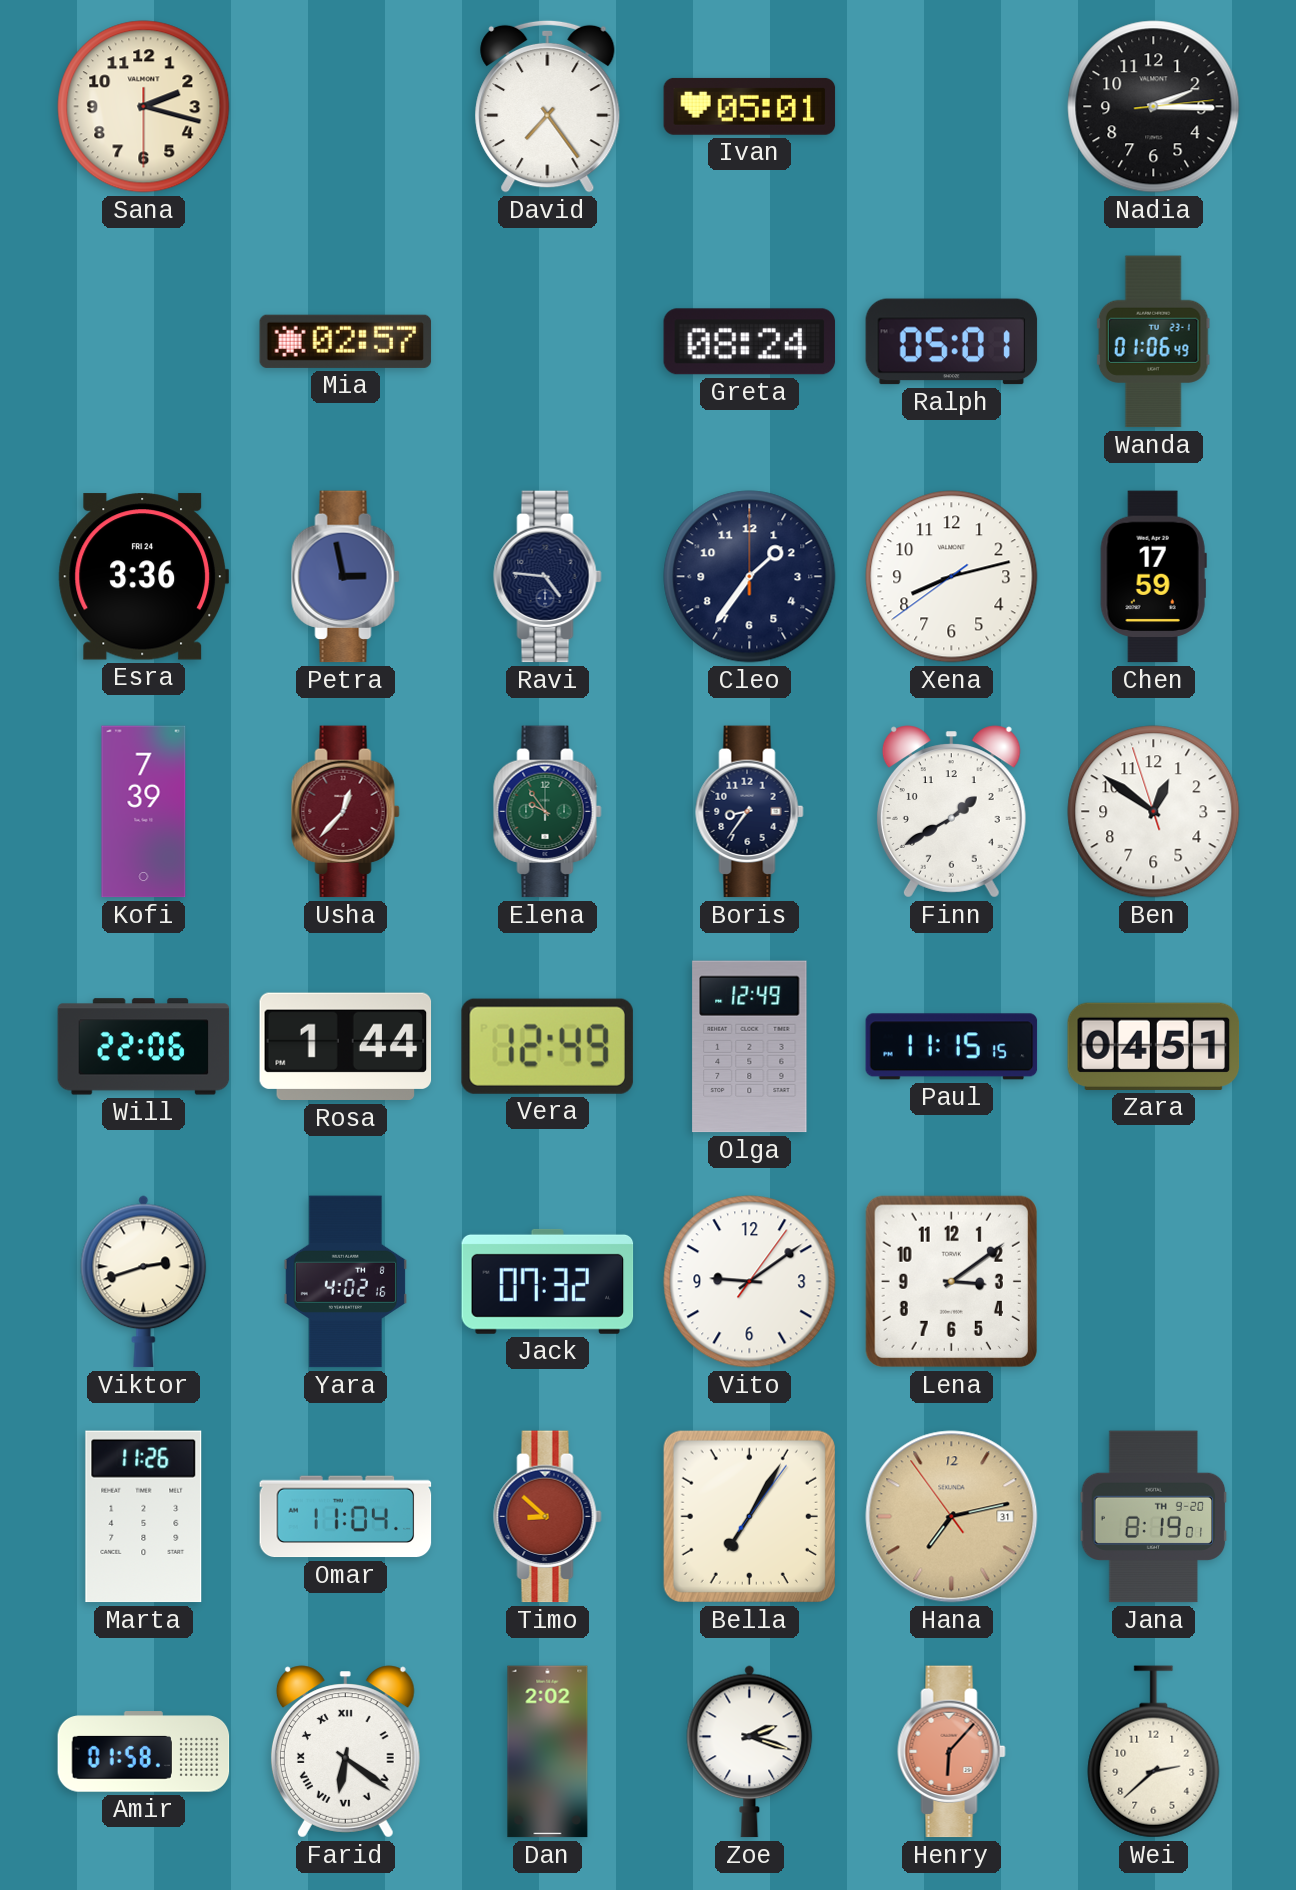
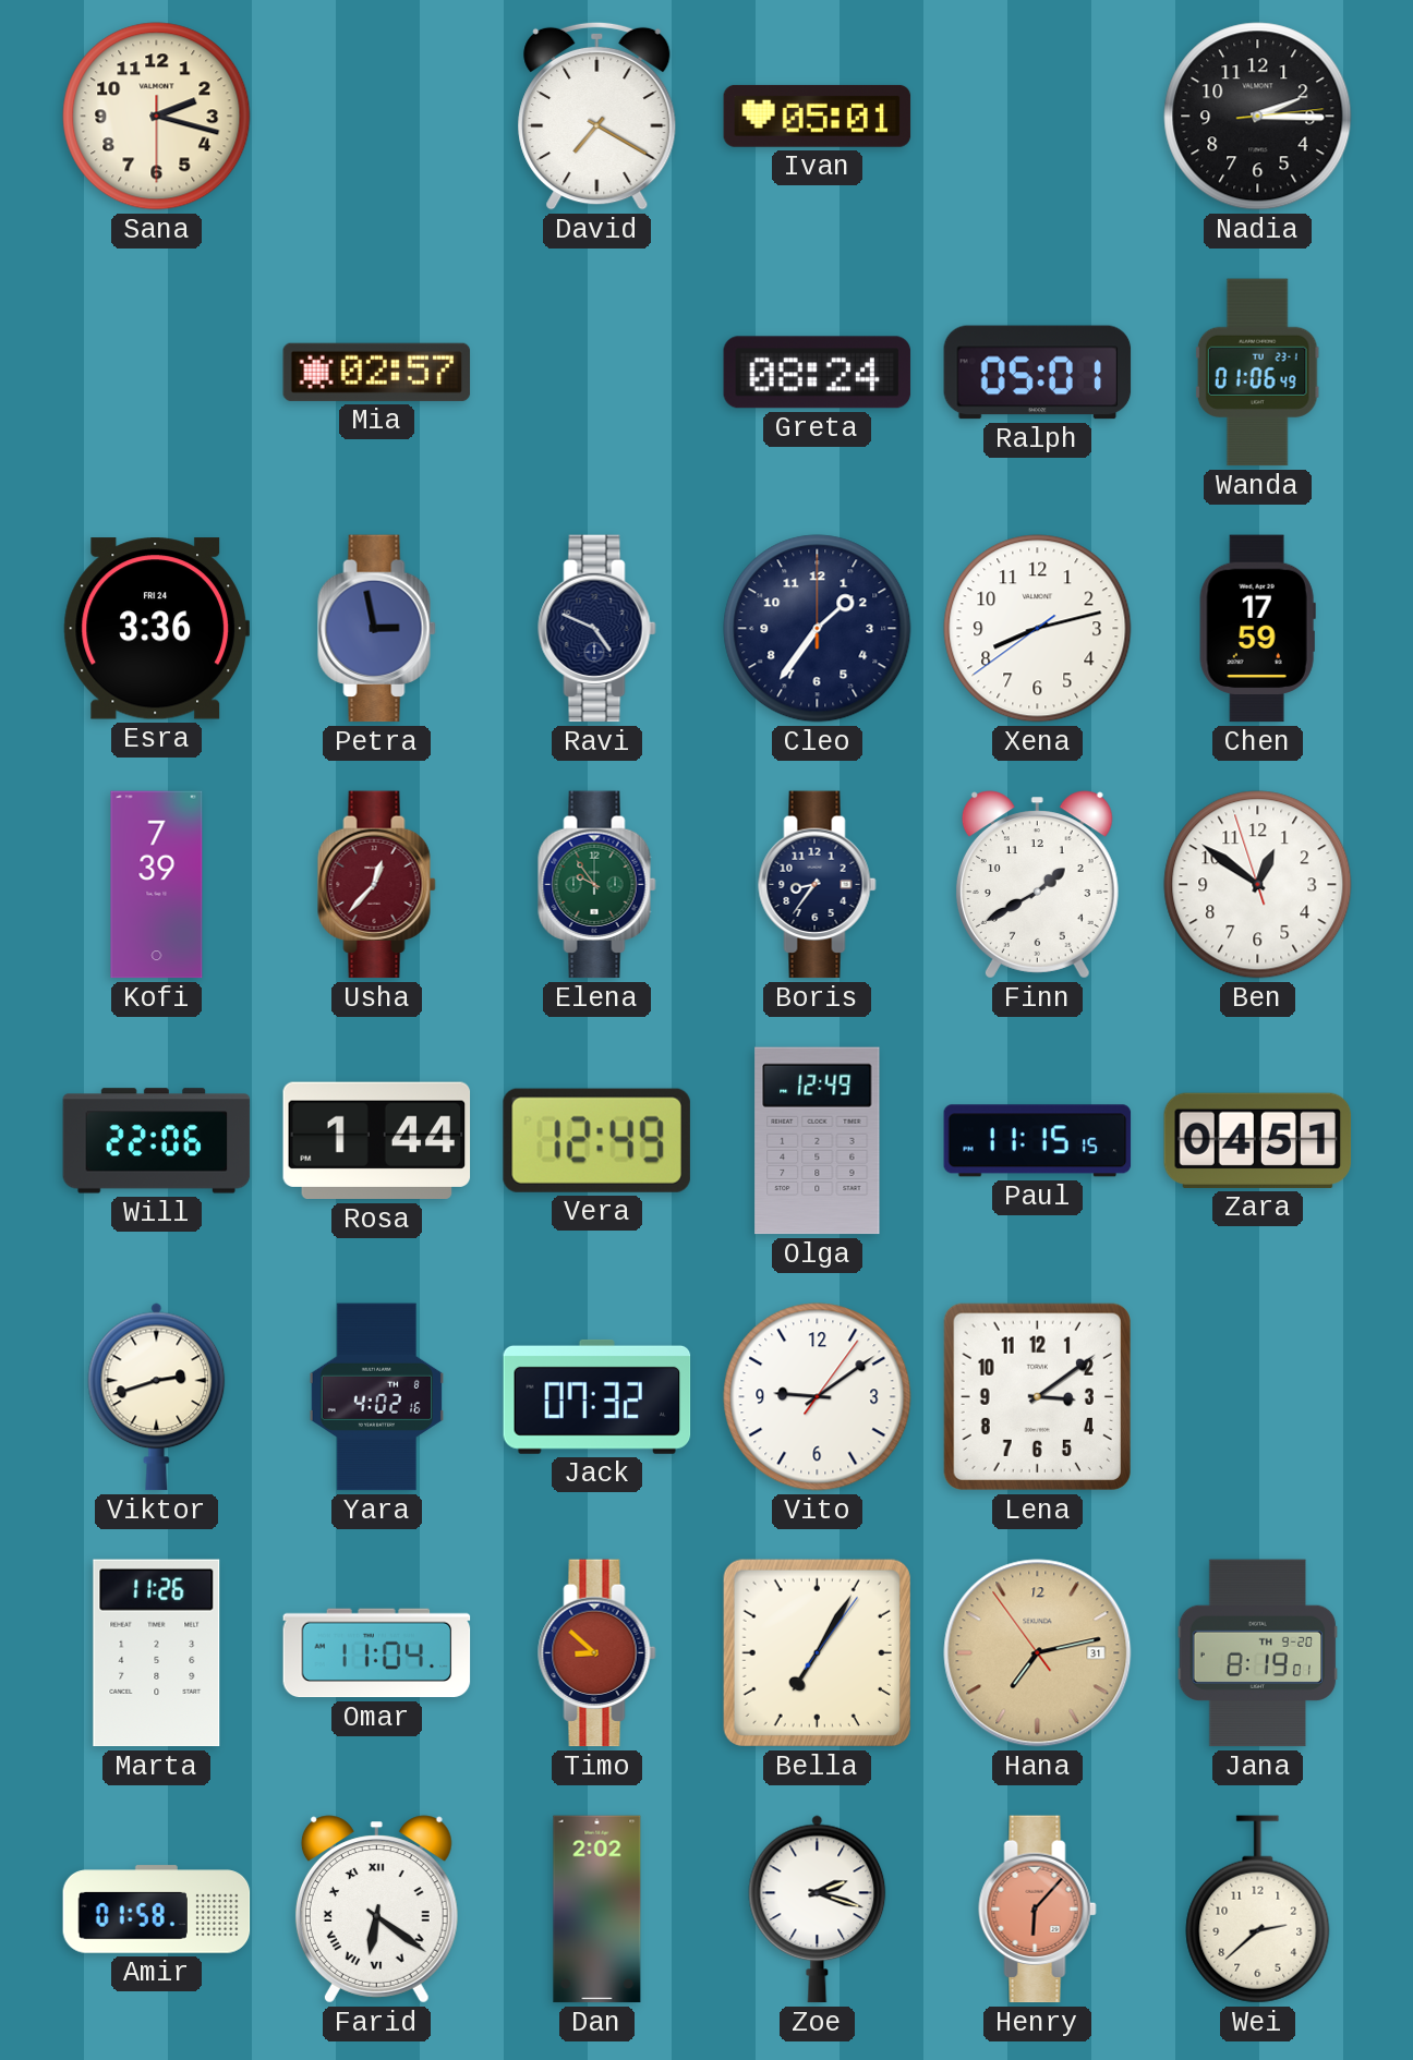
David: 7:24 -> 7:20 (597, 116)
Ravi: 4:46 -> 4:49 (597, 629)
